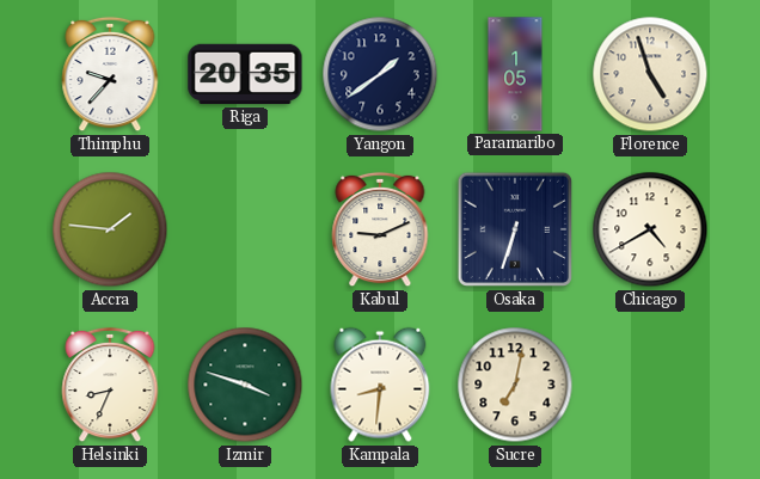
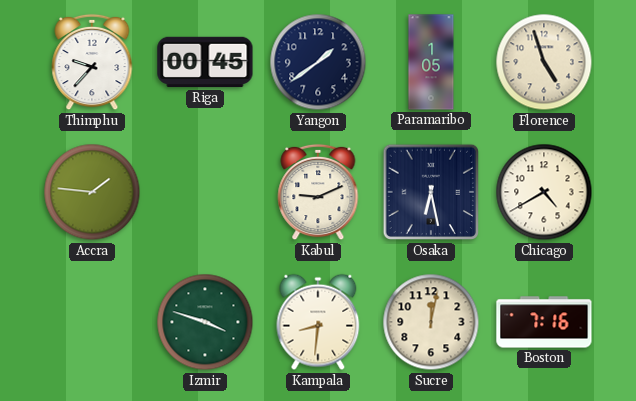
Riga: 20:35 -> 00:45 (205, 62)
Osaka: 6:33 -> 6:28 (431, 192)
Helsinki: 8:34 -> none (110, 385)
Sucre: 7:02 -> 12:02 (431, 322)
Boston: none -> 7:16 (544, 322)
